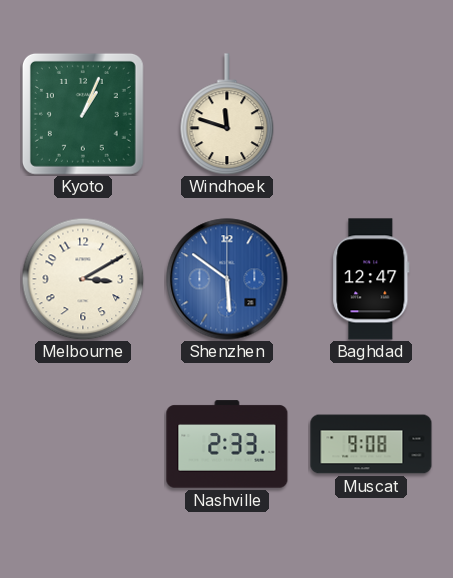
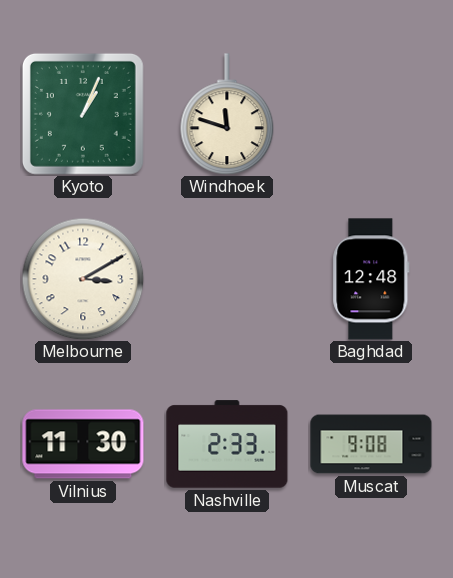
Shenzhen: 5:51 -> none (227, 279)
Baghdad: 12:47 -> 12:48 (371, 279)
Vilnius: none -> 11:30 (83, 444)
